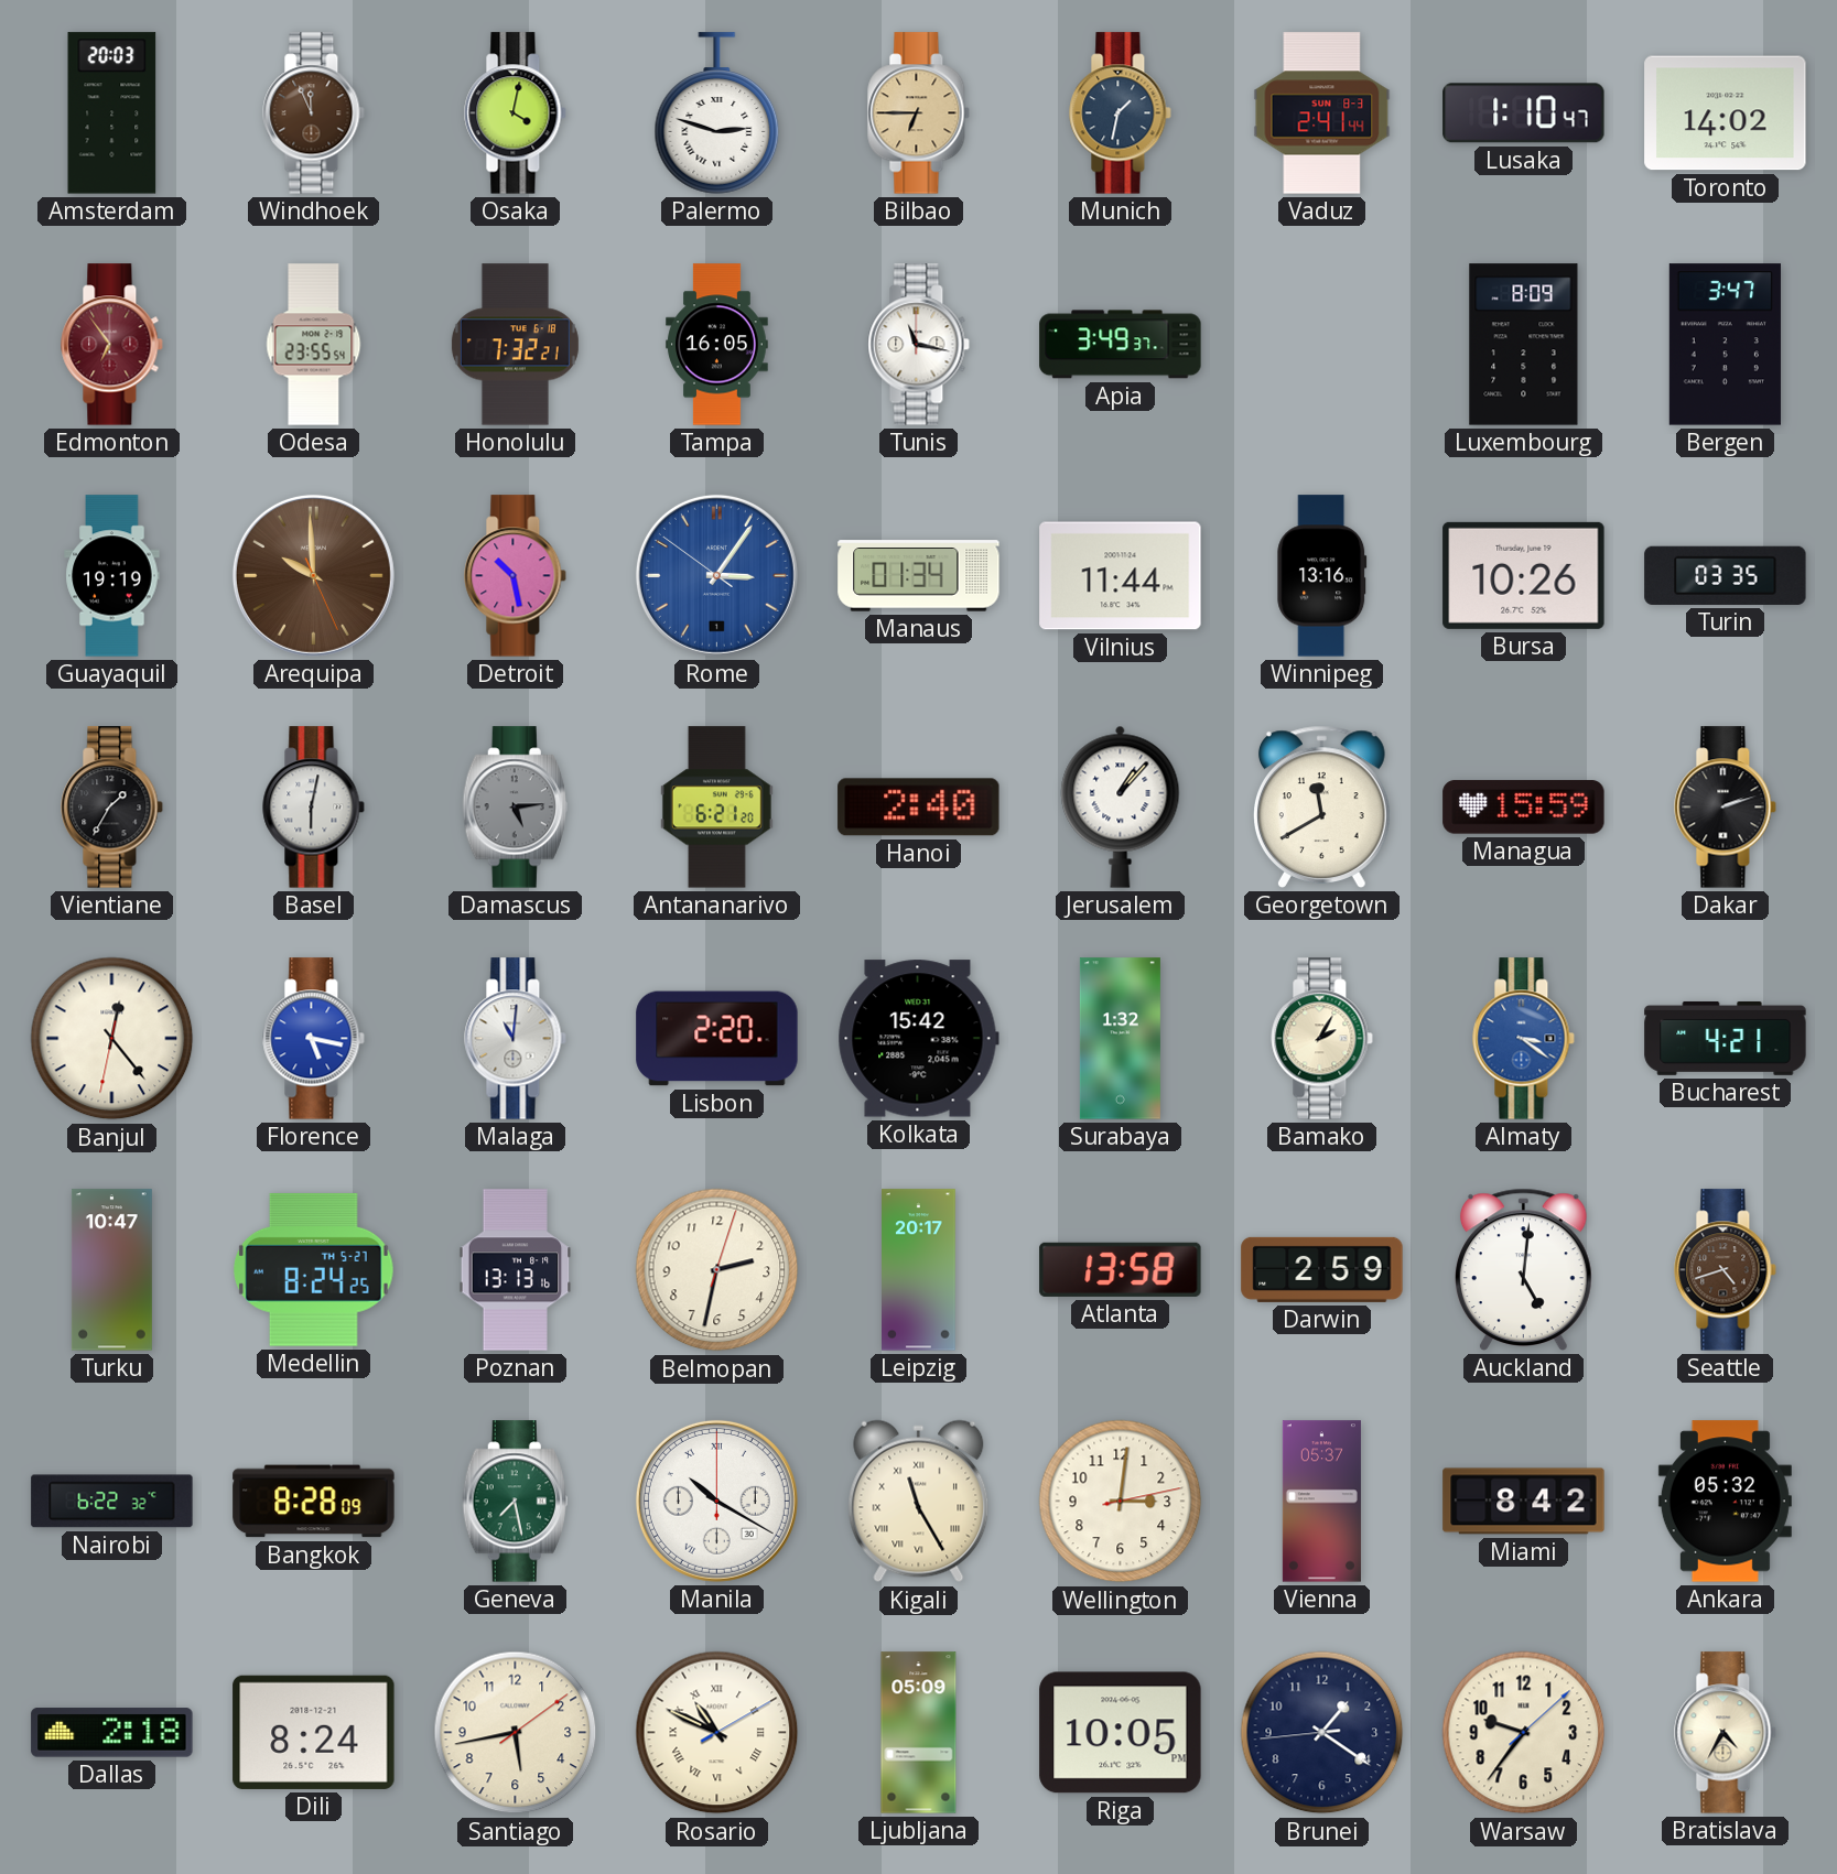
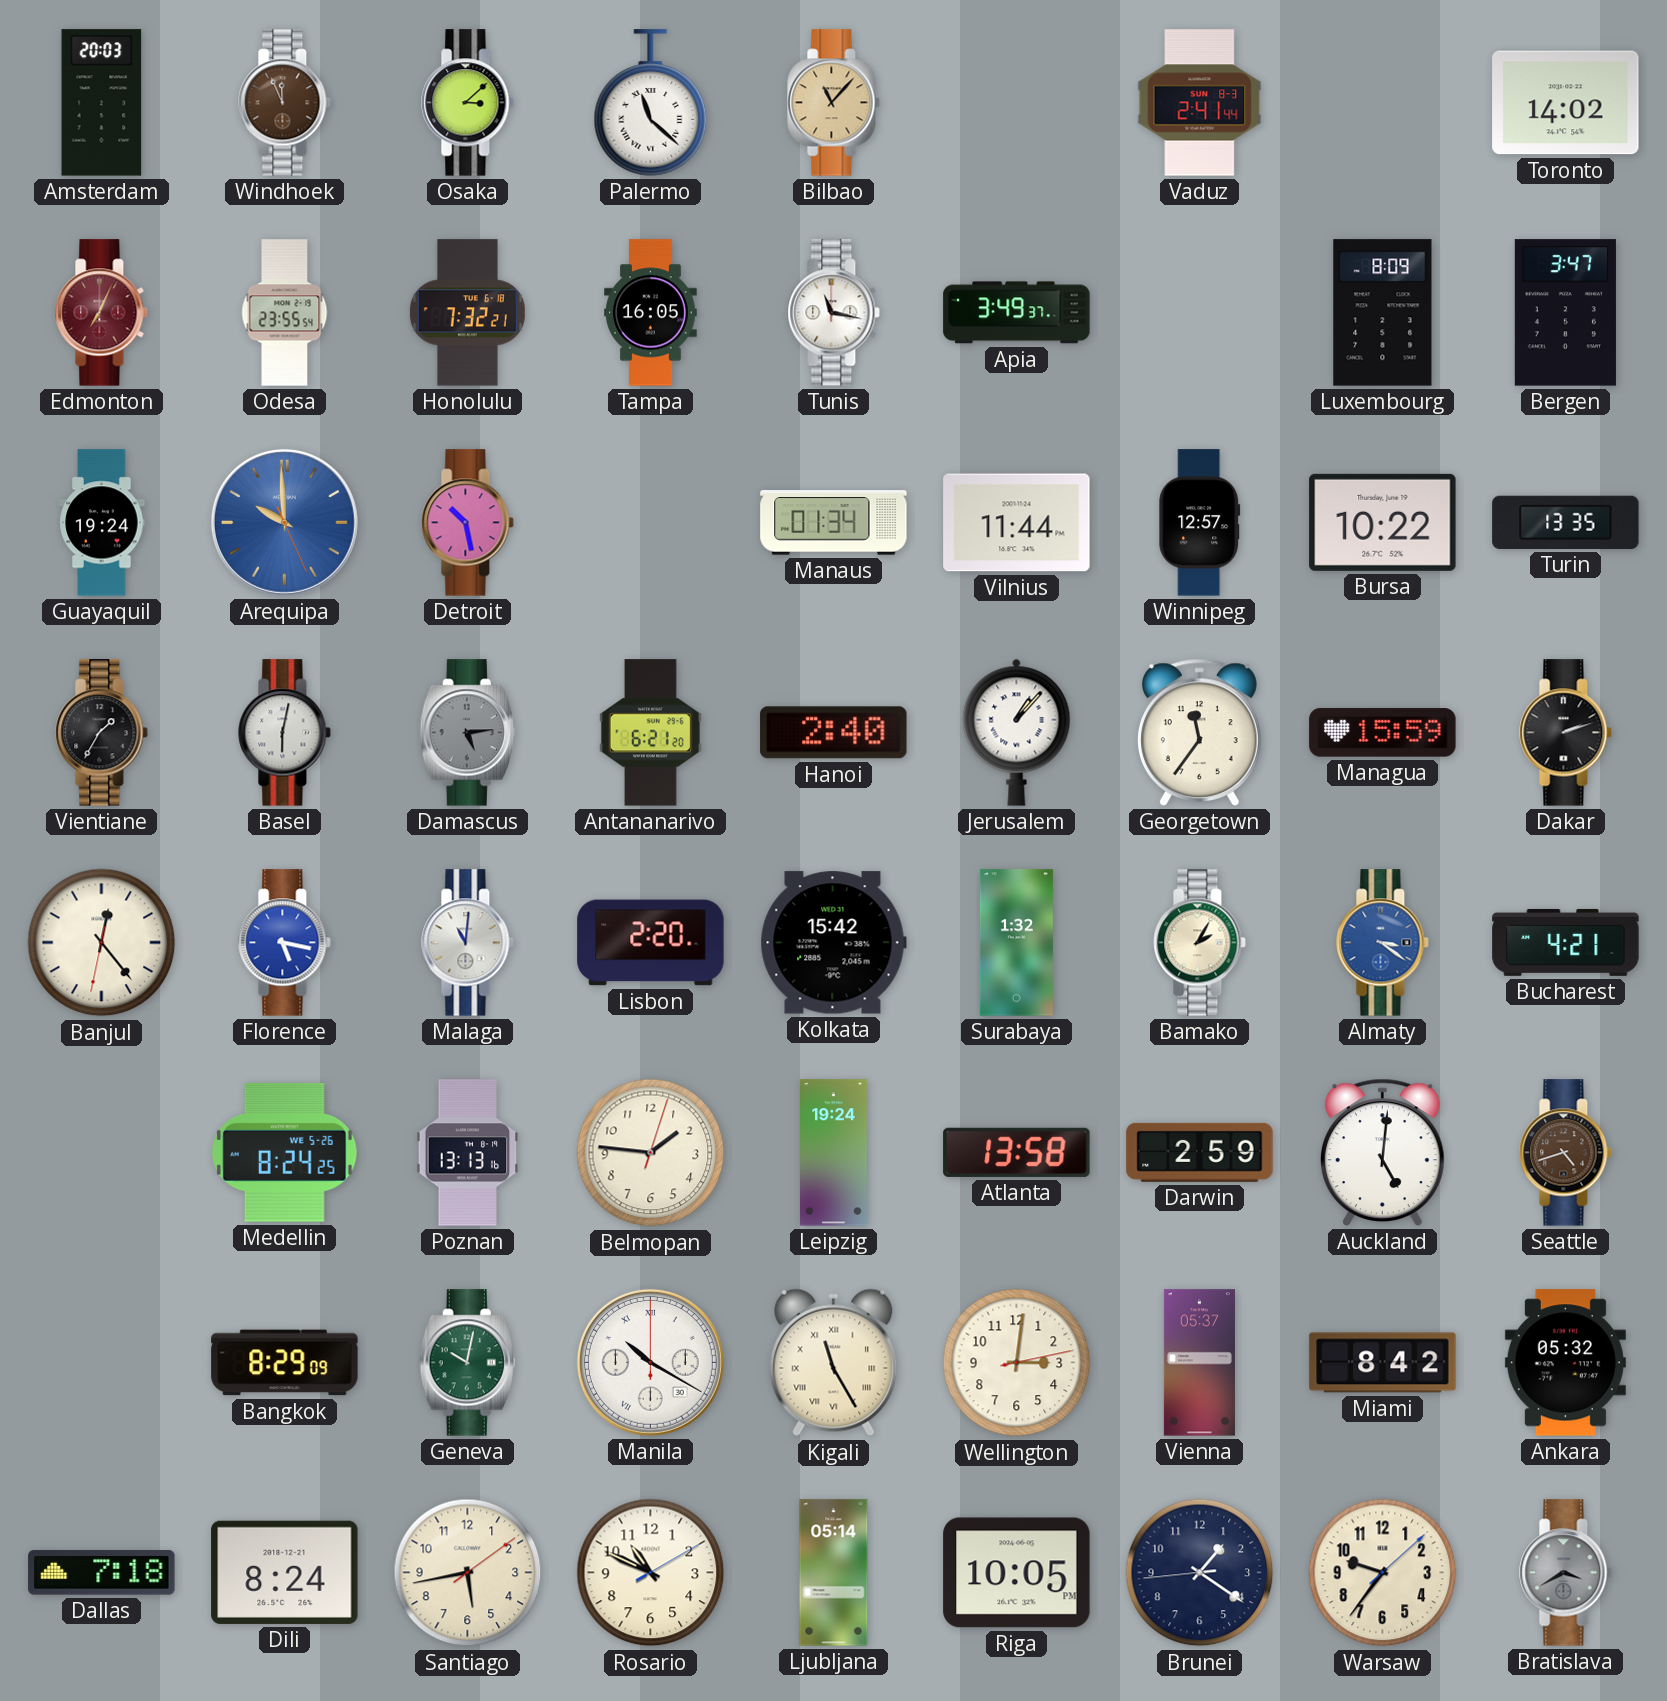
Osaka: 4:02 -> 3:08 (468, 103)
Palermo: 2:48 -> 11:22 (651, 103)
Bilbao: 6:45 -> 11:07 (834, 103)
Munich: 1:32 -> none (1121, 113)
Lusaka: 1:10 -> none (1524, 113)
Edmonton: 6:54 -> 7:04 (102, 313)
Guayaquil: 19:19 -> 19:24 (102, 523)
Arequipa dial: brown -> blue (284, 522)
Rome: 3:05 -> none (716, 575)
Winnipeg: 13:16 -> 12:57 (1200, 523)
Bursa: 10:26 -> 10:22 (1383, 522)
Turin: 03:35 -> 13:35 (1566, 522)
Georgetown: 11:40 -> 11:36 (1199, 732)
Turku: 10:47 -> none (111, 1270)
Medellin date: TH 5-27 -> WE 5-26 (285, 1152)
Belmopan: 2:32 -> 1:46 (651, 1153)
Leipzig: 20:17 -> 19:24 (834, 1153)
Nairobi: 6:22 -> none (112, 1502)
Bangkok: 8:28 -> 8:29 (285, 1363)
Geneva: 7:28 -> 10:02 (467, 1363)
Dallas: 2:18 -> 7:18 (102, 1573)
Rosario numerals: Roman -> Arabic (651, 1573)
Ljubljana: 05:09 -> 05:14 (834, 1573)
Bratislava: 4:35 -> 3:40 (1566, 1573)
Bratislava dial: cream -> grey (1566, 1573)
